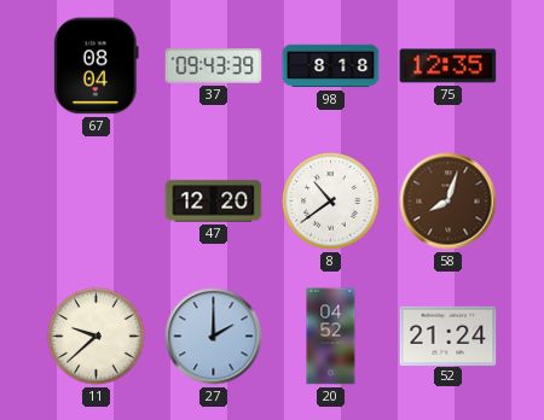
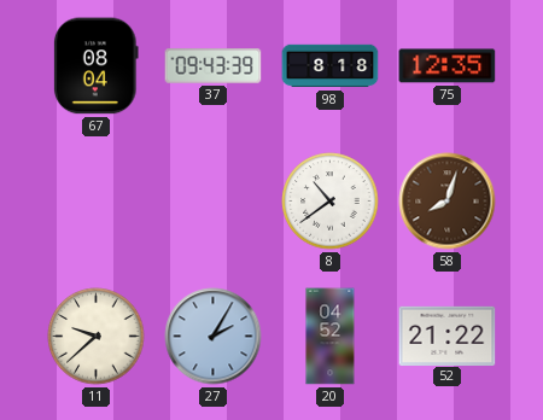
47: 12:20 -> none (214, 202)
27: 2:00 -> 2:05 (214, 337)
52: 21:24 -> 21:22 (448, 336)
